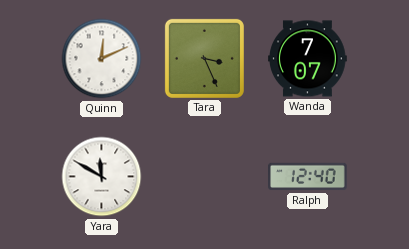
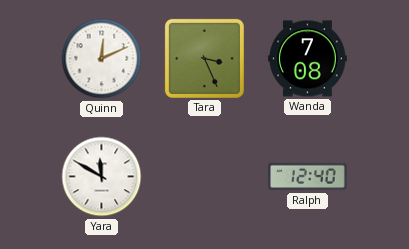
Wanda: 7:07 -> 7:08 (308, 59)
